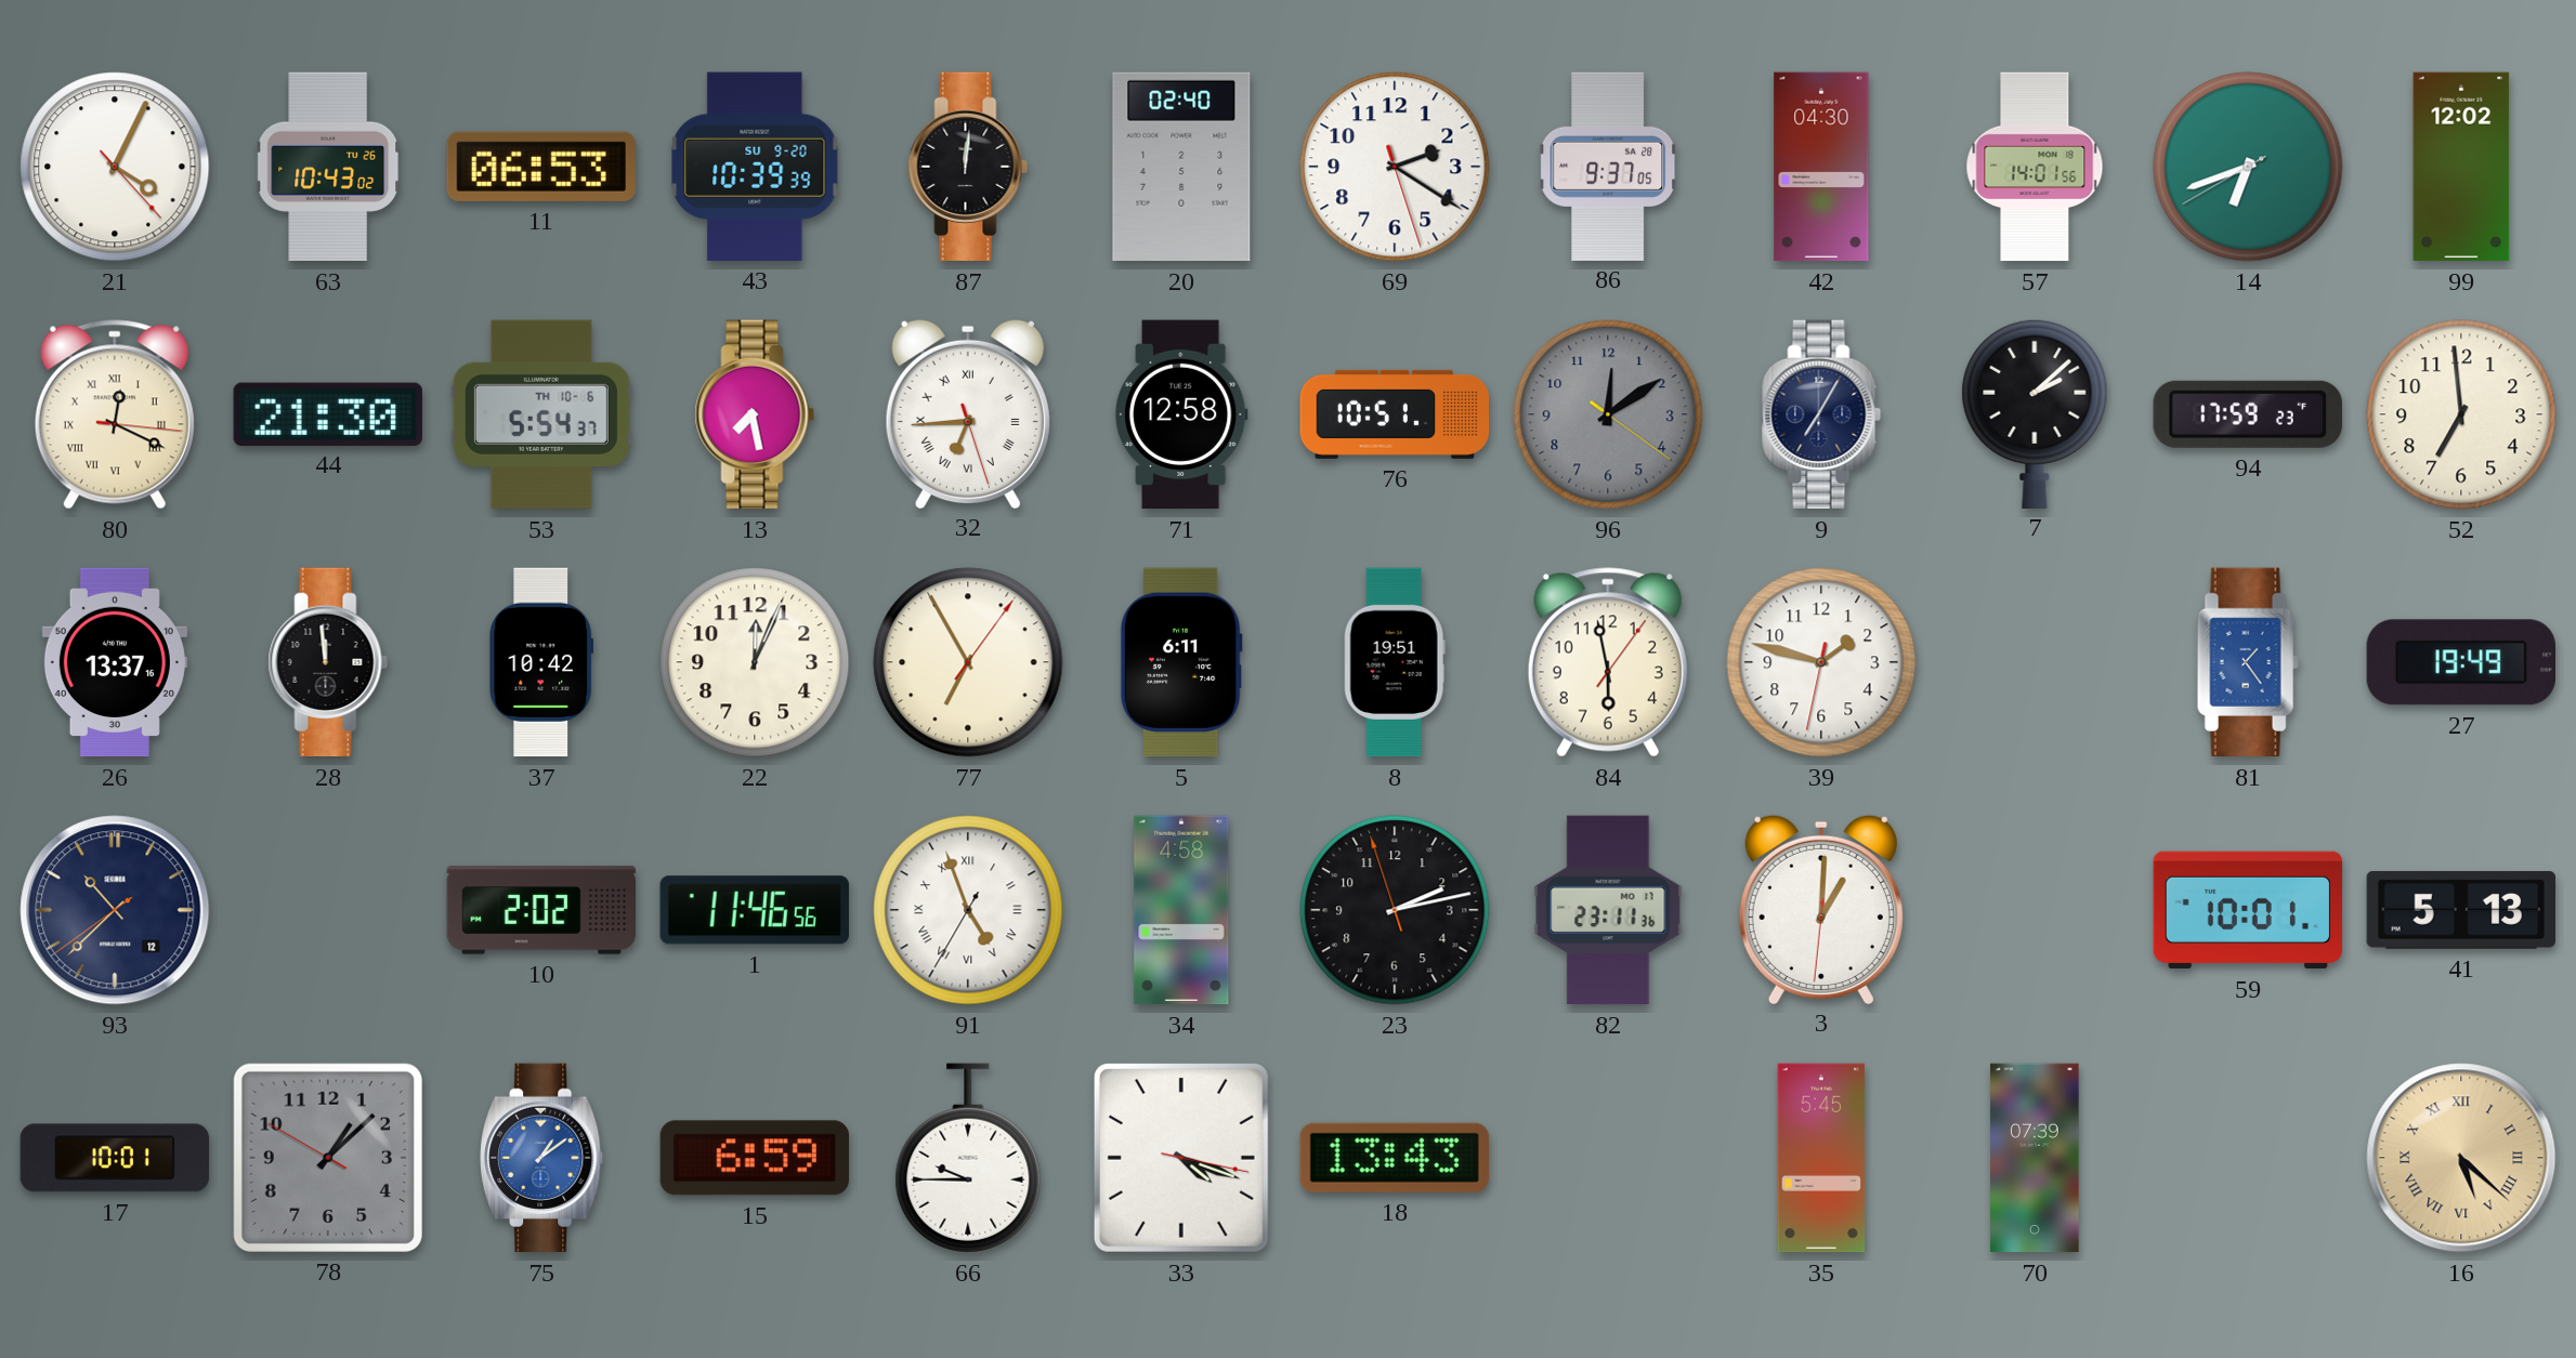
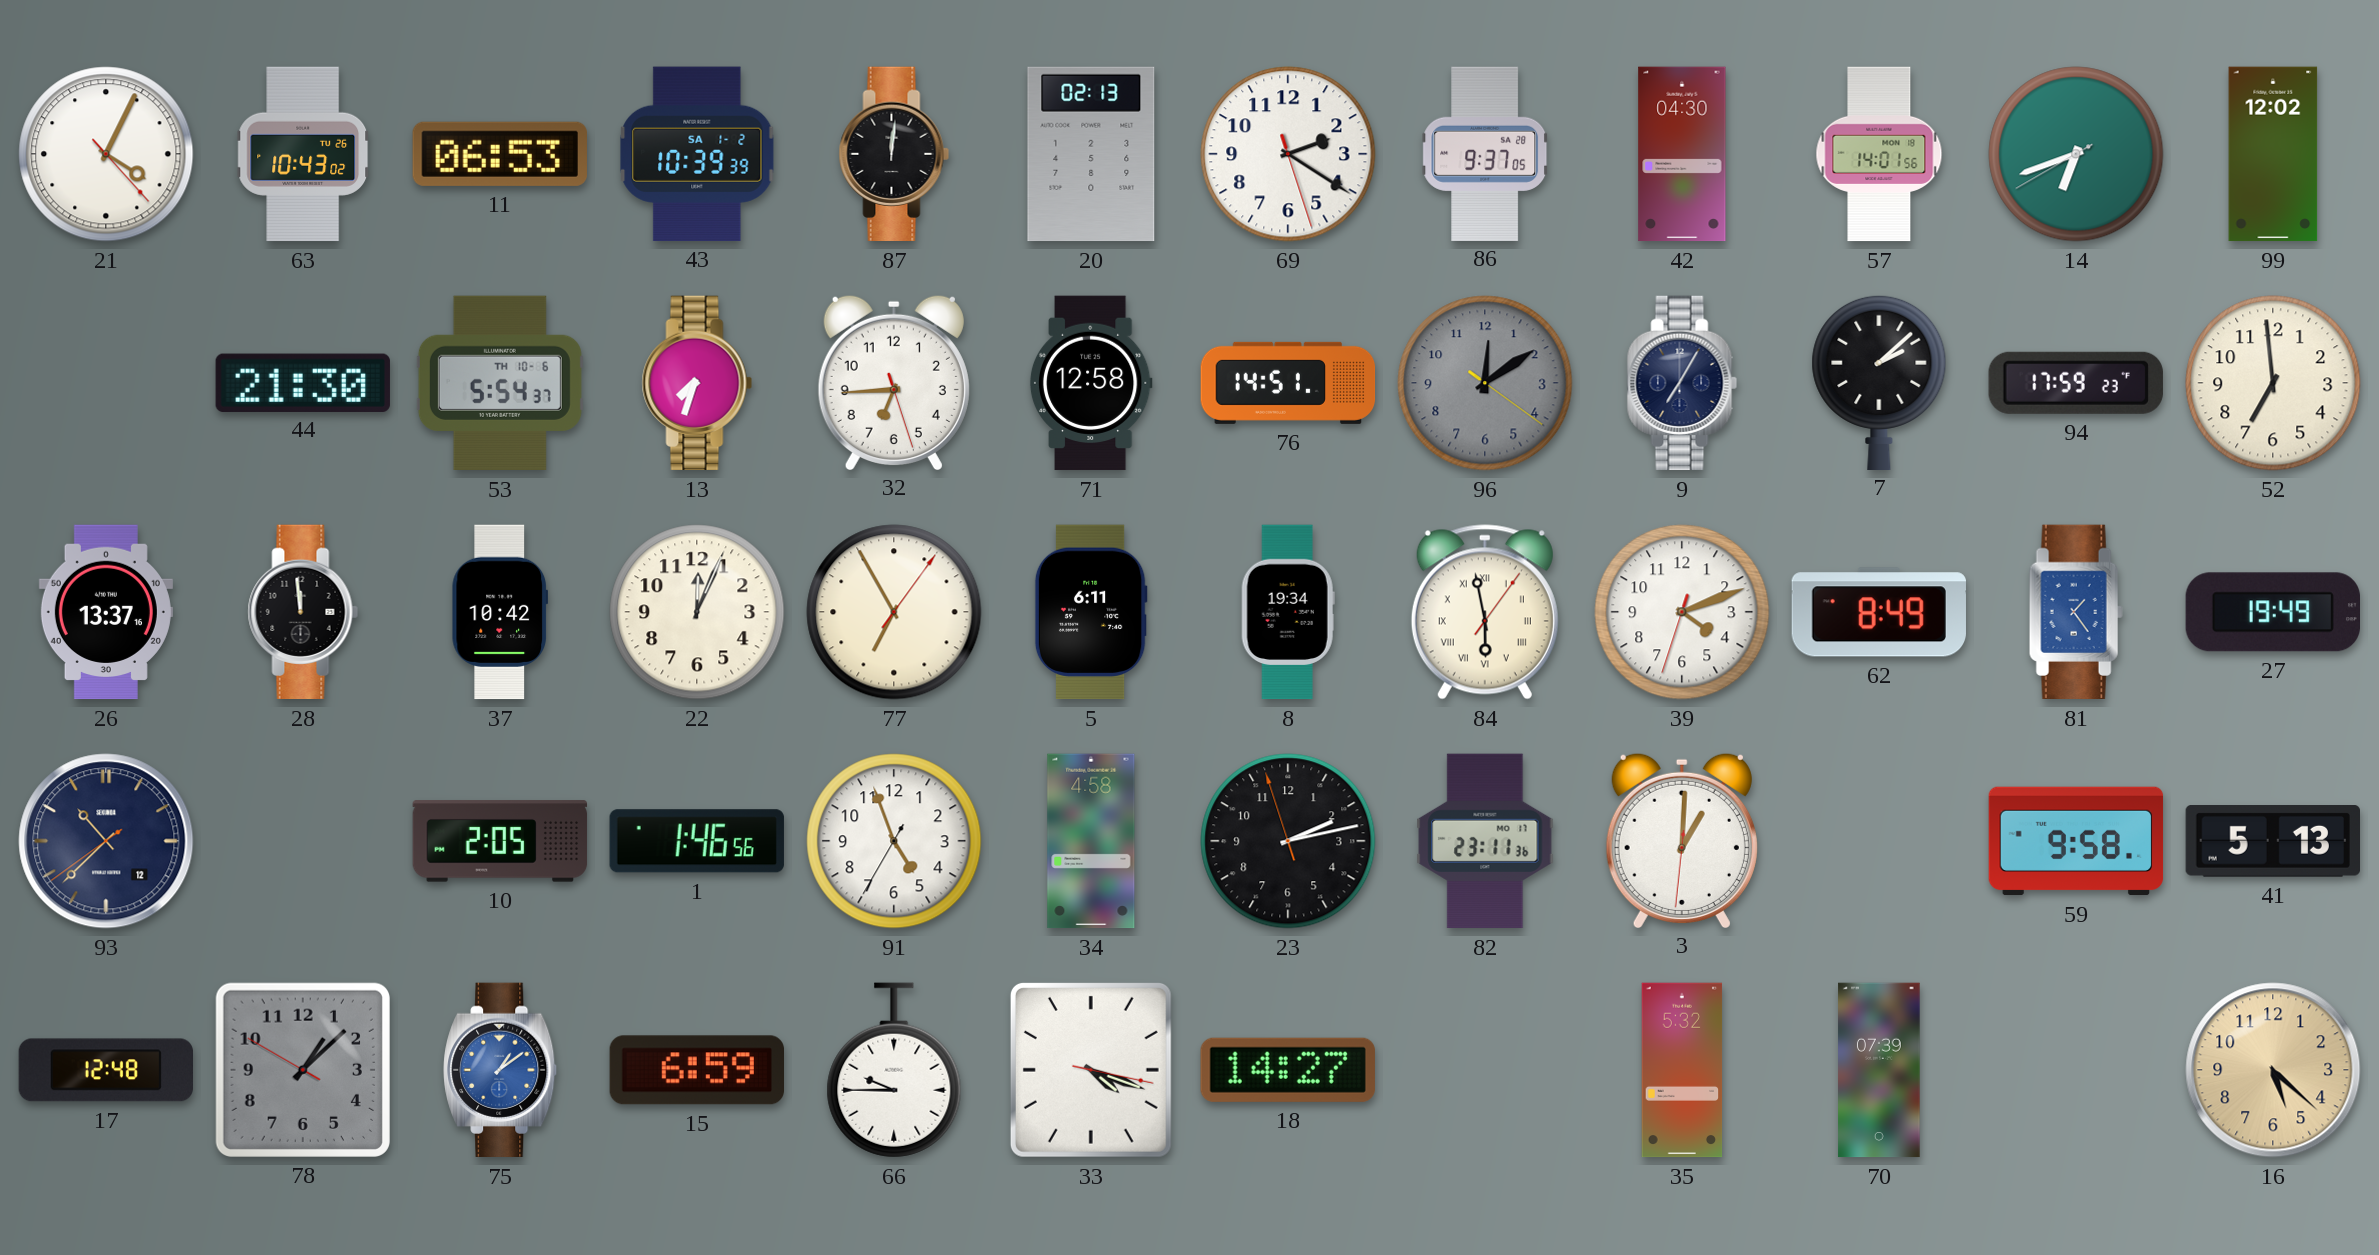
43 date: SU 9-20 -> SA 1-2 (697, 154)
20: 02:40 -> 02:13 (1091, 154)
80: 12:19 -> none (115, 414)
13: 7:28 -> 7:33 (697, 383)
32 numerals: Roman -> Arabic (894, 382)
76: 10:51 -> 14:51 (1288, 383)
8: 19:51 -> 19:34 (1288, 612)
84 numerals: Arabic -> Roman (1485, 612)
39: 1:47 -> 4:11 (1682, 612)
62: none -> 8:49 (1879, 612)
10: 2:02 -> 2:05 (500, 841)
1: 11:46 -> 1:46 (697, 841)
91 numerals: Roman -> Arabic (894, 841)
59: 10:01 -> 9:58 (2076, 841)
17: 10:01 -> 12:48 (105, 1070)
18: 13:43 -> 14:27 (1288, 1070)
35: 5:45 -> 5:32 (1682, 1070)
16 numerals: Roman -> Arabic (2273, 1070)
